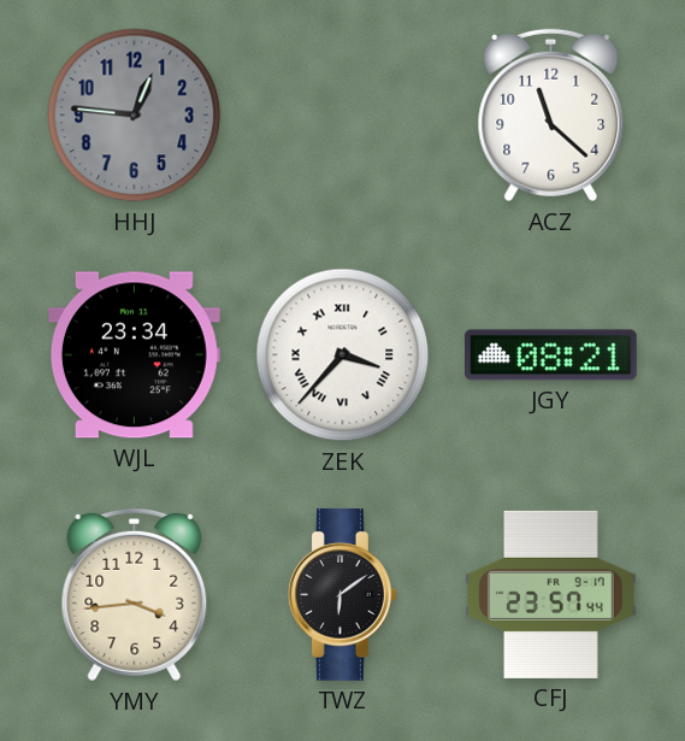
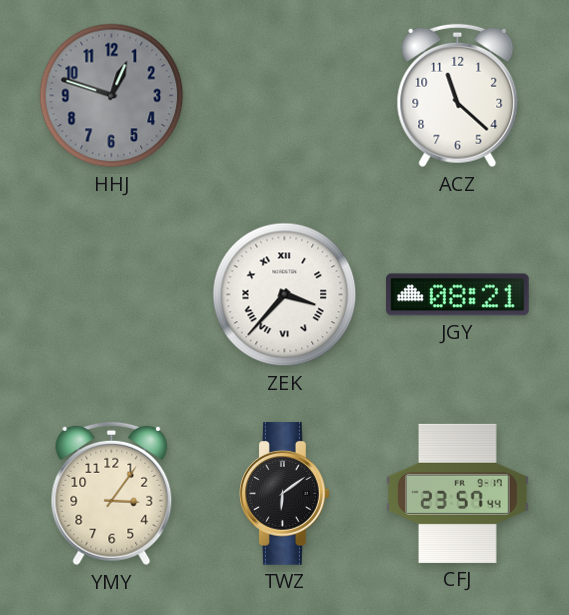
HHJ: 12:46 -> 12:48 (112, 96)
WJL: 23:34 -> none (135, 355)
YMY: 3:44 -> 3:06 (112, 494)
